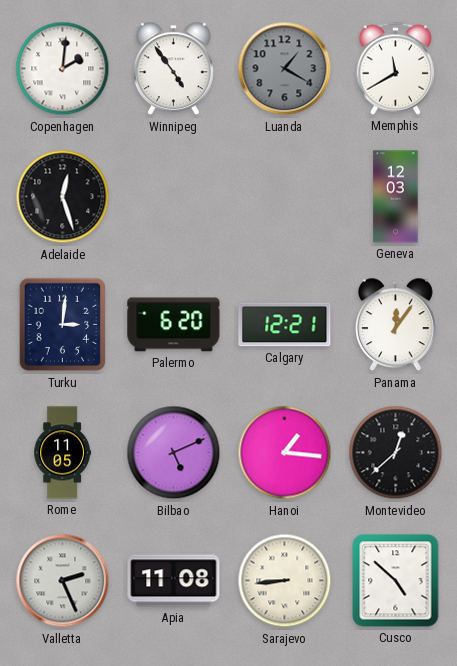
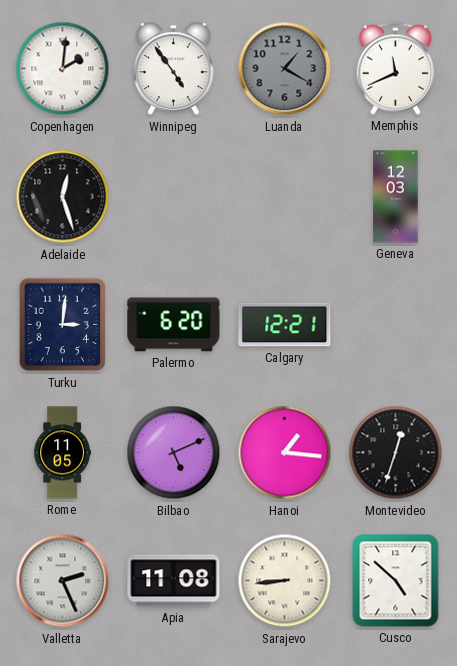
Memphis: 11:40 -> 11:41 (396, 68)
Panama: 12:06 -> none (396, 325)
Montevideo: 12:38 -> 12:33 (396, 453)
